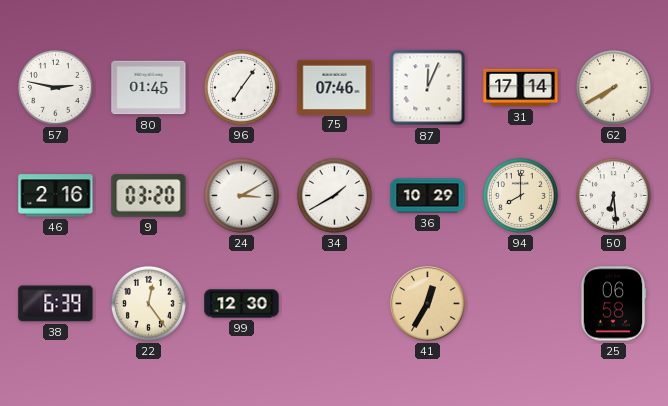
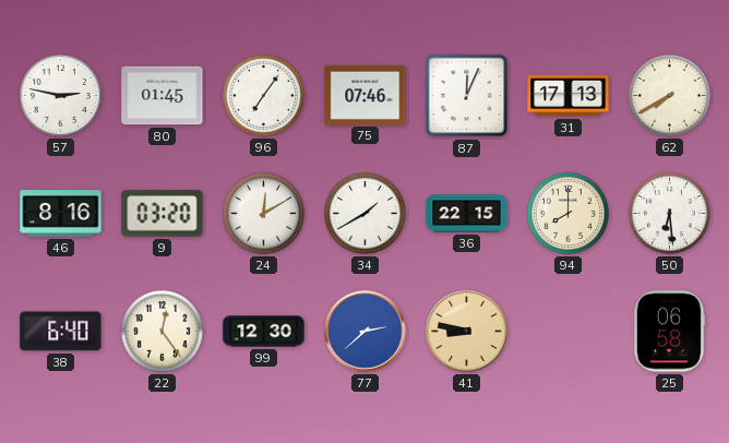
31: 17:14 -> 17:13 (569, 96)
46: 2:16 -> 8:16 (61, 214)
24: 3:10 -> 12:10 (263, 213)
36: 10:29 -> 22:15 (467, 214)
38: 6:39 -> 6:40 (61, 332)
77: none -> 2:38 (366, 332)
41: 12:35 -> 8:47 (467, 332)
